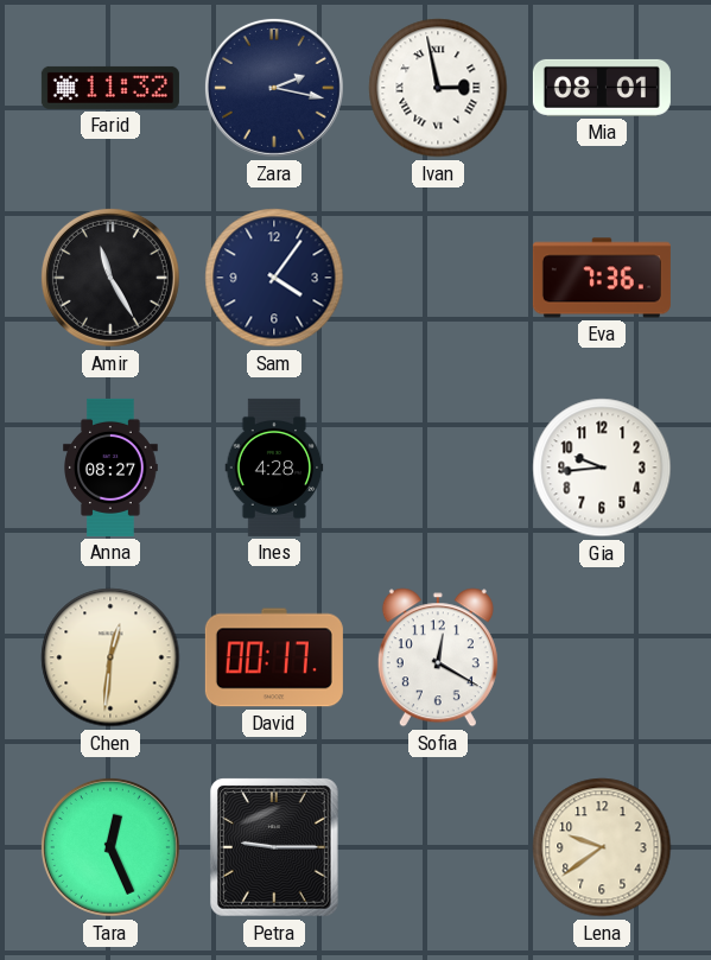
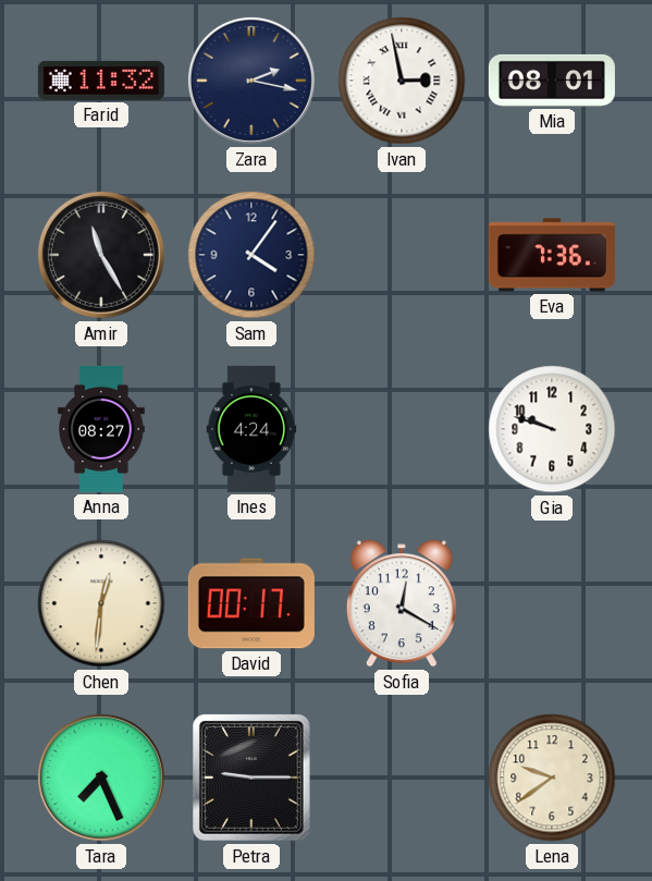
Ines: 4:28 -> 4:24 (251, 429)
Gia: 9:44 -> 9:48 (552, 429)
Tara: 12:26 -> 7:26 (101, 778)
